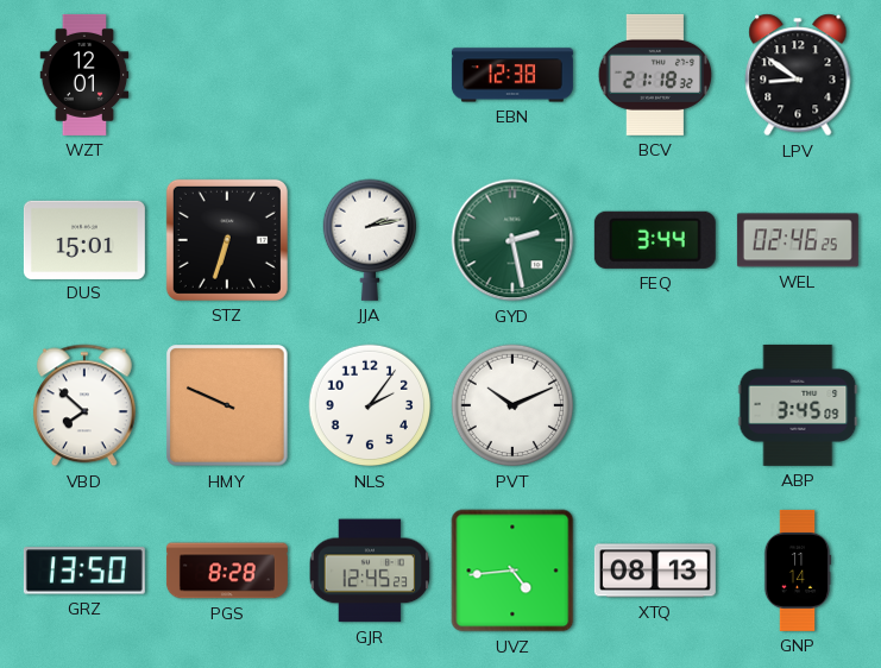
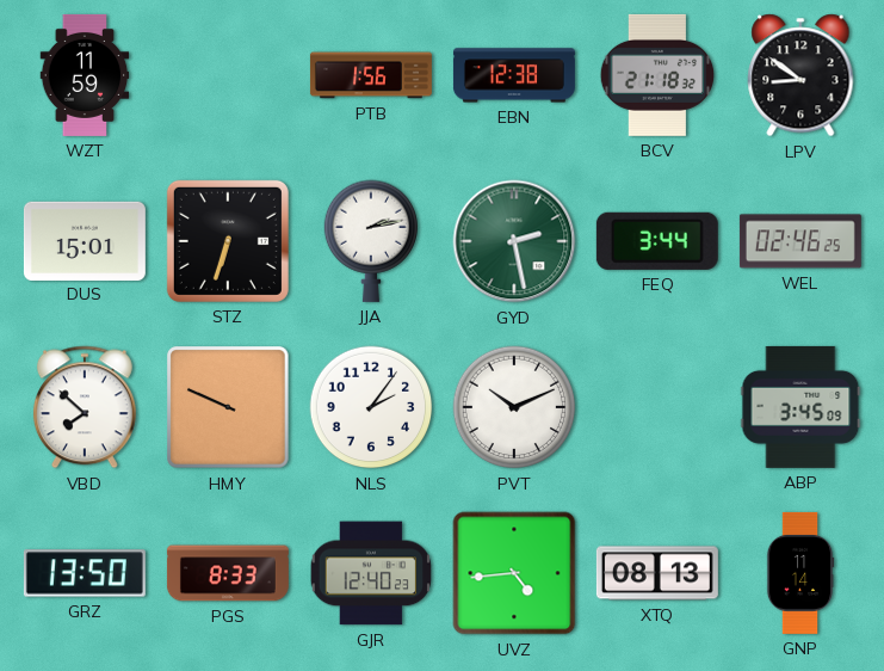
WZT: 12:01 -> 11:59 (85, 75)
PTB: none -> 1:56 (371, 75)
PGS: 8:28 -> 8:33 (228, 573)
GJR: 12:45 -> 12:40 (371, 573)
